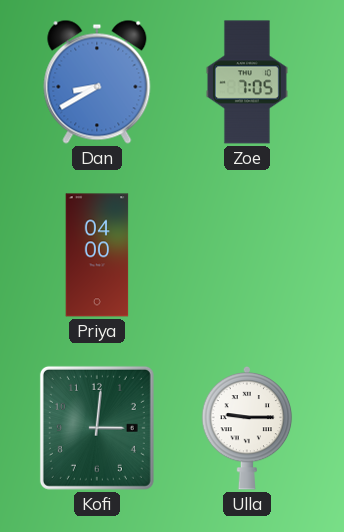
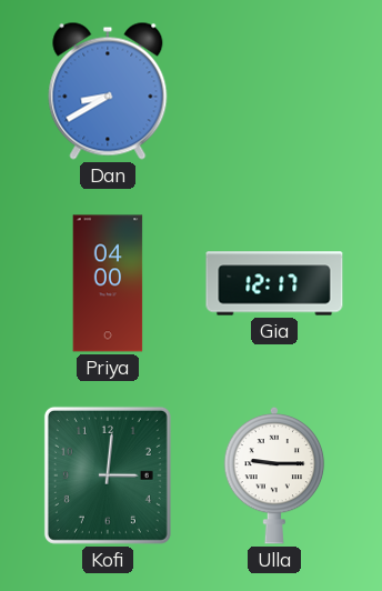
Zoe: 7:05 -> none (247, 82)
Gia: none -> 12:17 (274, 283)
